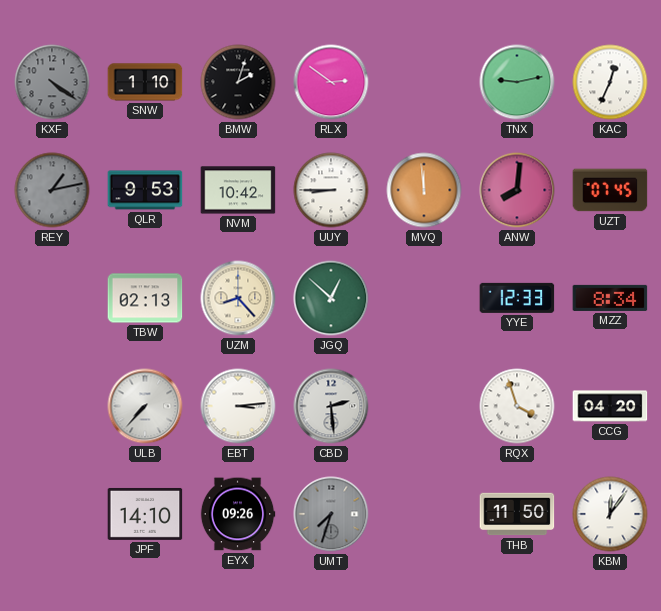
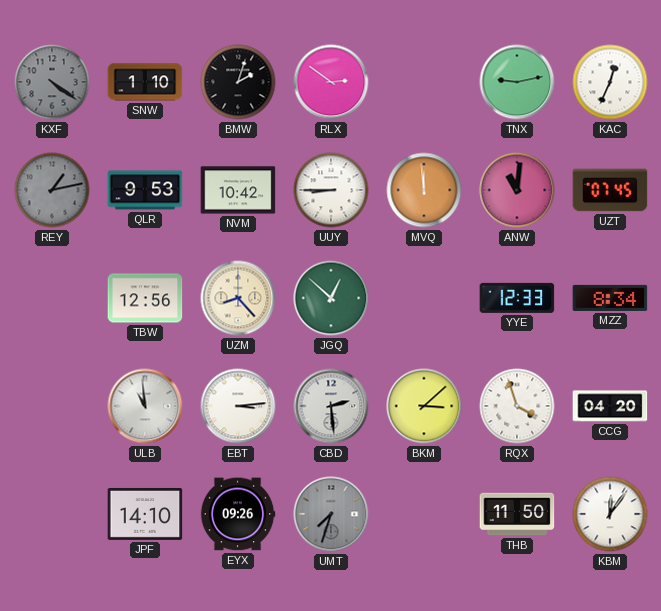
ANW: 8:01 -> 11:01 (517, 190)
TBW: 02:13 -> 12:56 (145, 298)
ULB: 7:37 -> 10:59 (145, 406)
BKM: none -> 3:08 (424, 406)
